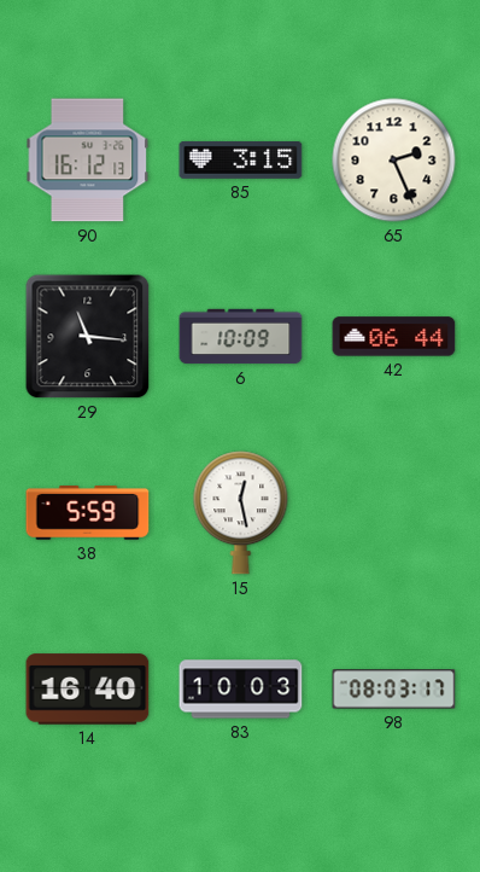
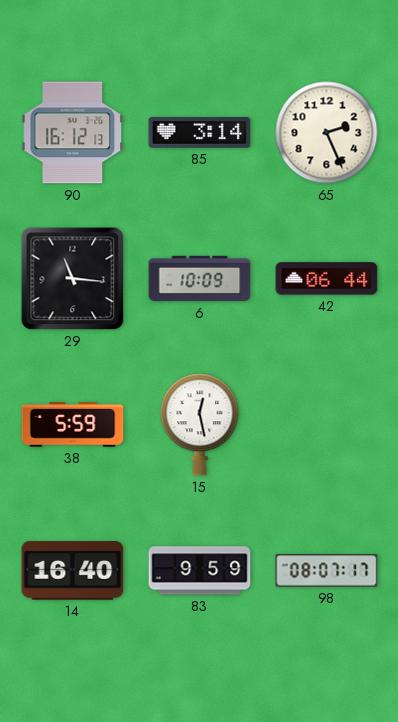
85: 3:15 -> 3:14 (200, 133)
83: 10:03 -> 9:59 (200, 571)
98: 08:03 -> 08:07 (327, 571)
